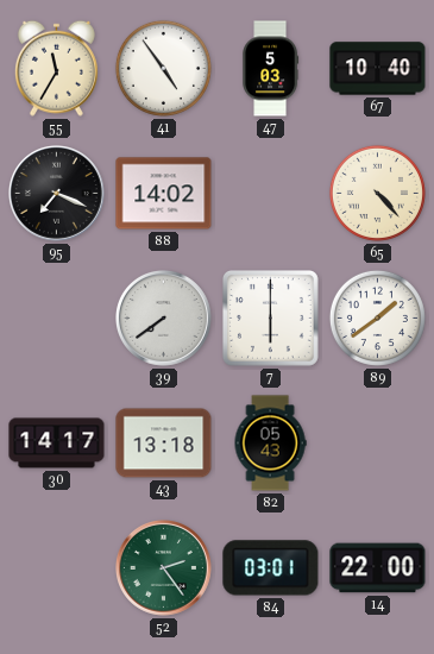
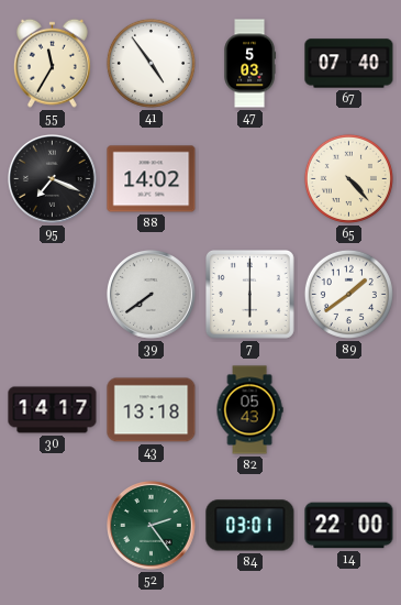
67: 10:40 -> 07:40 (349, 64)
